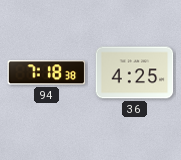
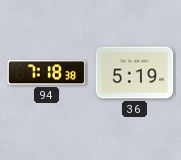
36: 4:25 -> 5:19 (135, 73)
